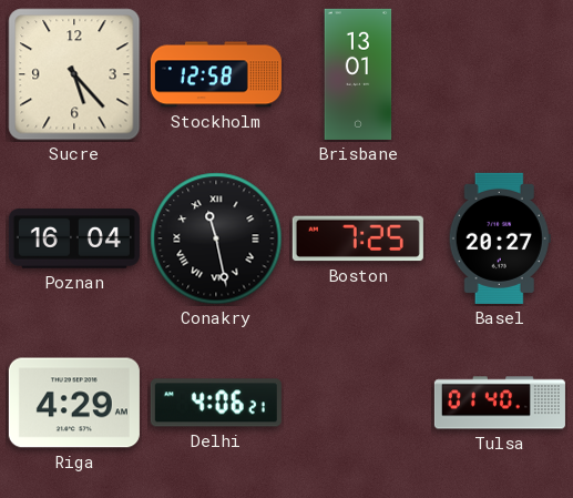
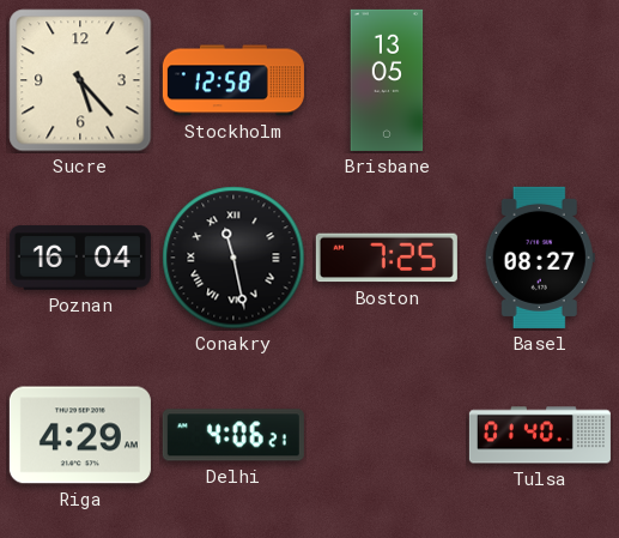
Brisbane: 13:01 -> 13:05 (387, 80)
Basel: 20:27 -> 08:27 (540, 258)
